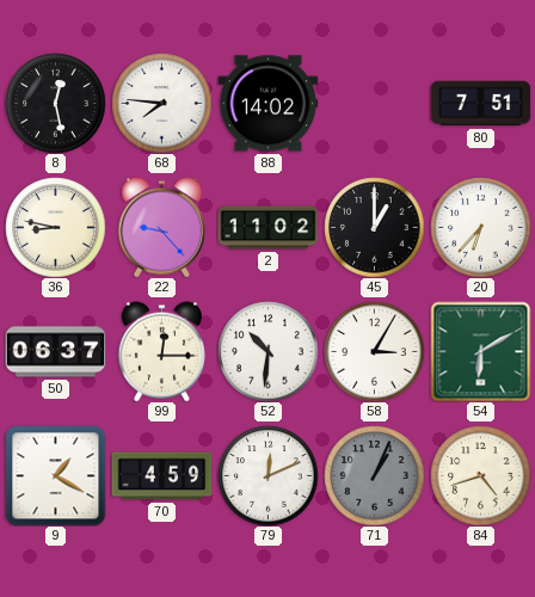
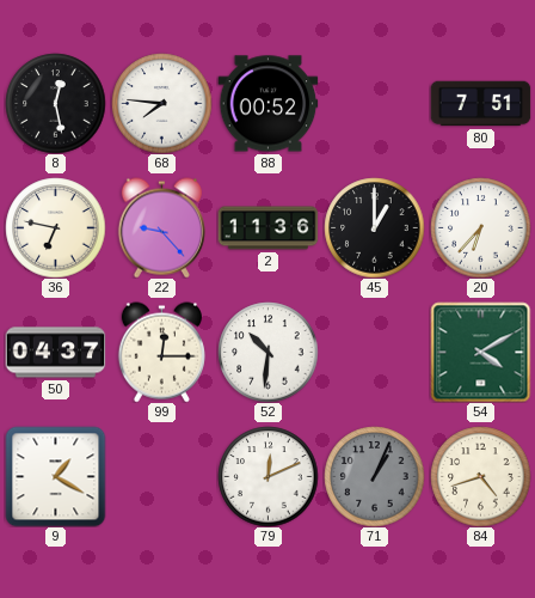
88: 14:02 -> 00:52 (267, 104)
36: 8:47 -> 6:47 (55, 227)
2: 11:02 -> 11:36 (267, 228)
50: 06:37 -> 04:37 (55, 353)
58: 3:05 -> none (374, 351)
54: 6:10 -> 4:10 (480, 352)
70: 4:59 -> none (161, 476)
